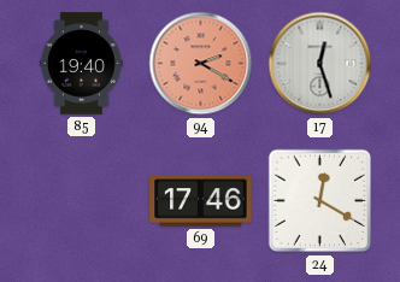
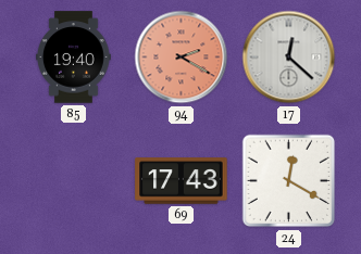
17: 12:27 -> 12:22 (289, 58)
69: 17:46 -> 17:43 (182, 181)
